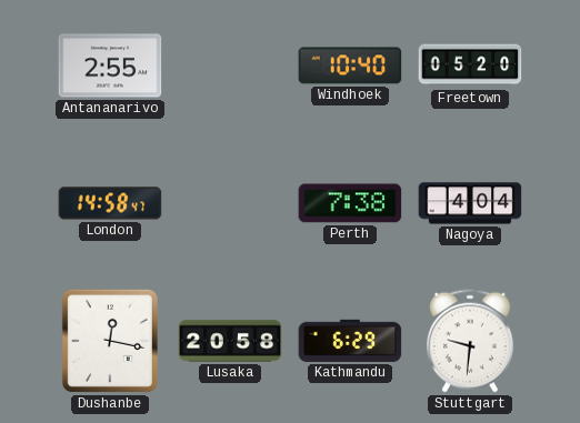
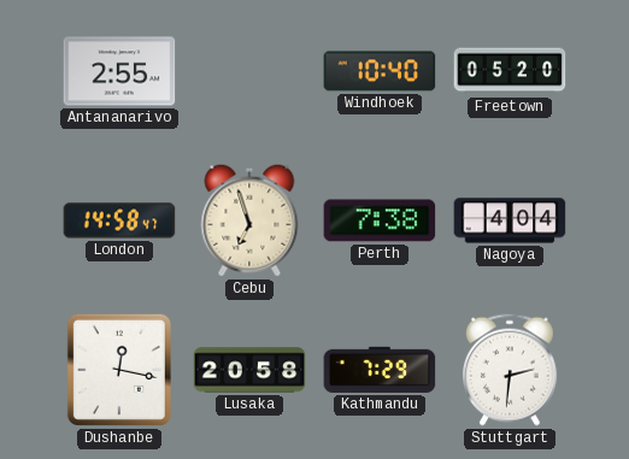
Cebu: none -> 6:57 (249, 220)
Kathmandu: 6:29 -> 7:29 (380, 370)
Stuttgart: 9:31 -> 2:31 (510, 370)
